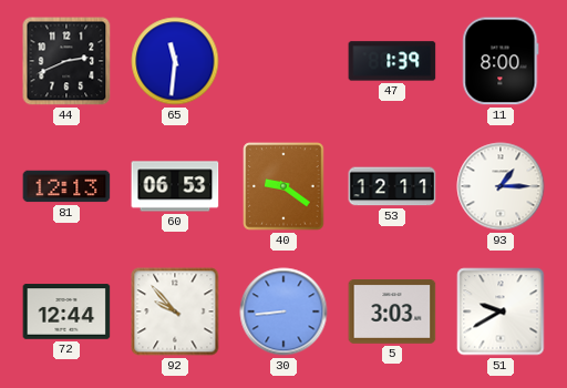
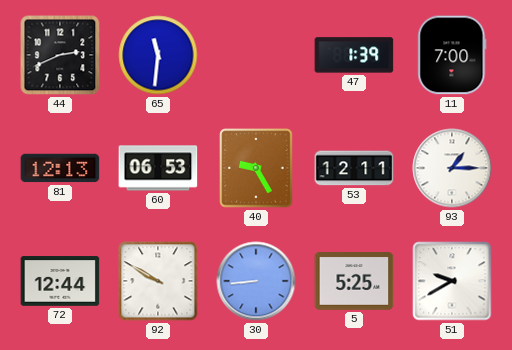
11: 8:00 -> 7:00 (452, 55)
40: 9:21 -> 9:25 (256, 168)
92: 9:53 -> 9:50 (158, 281)
5: 3:03 -> 5:25 (354, 282)
